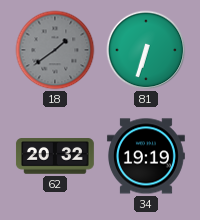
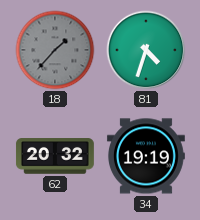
18: 1:39 -> 1:37 (55, 50)
81: 6:33 -> 4:33 (146, 50)
